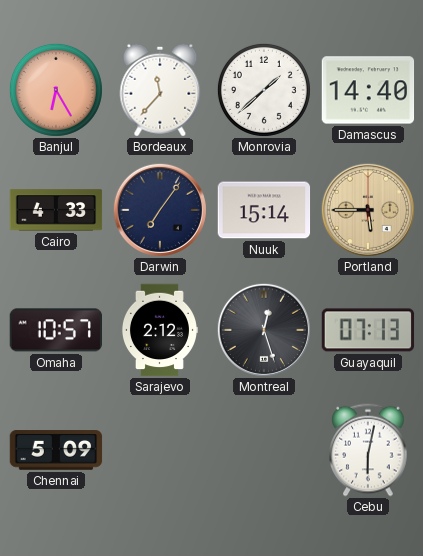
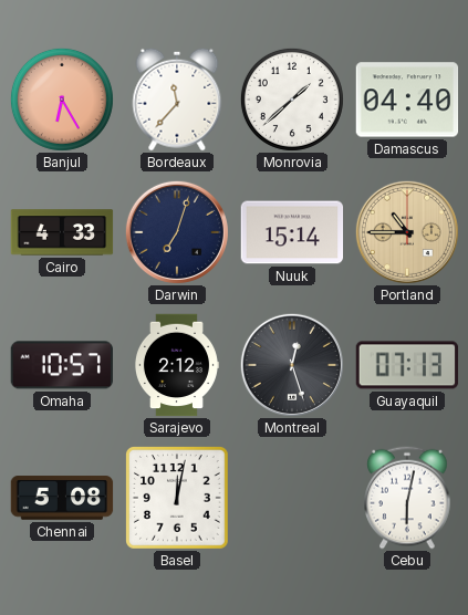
Damascus: 14:40 -> 04:40 (407, 100)
Darwin: 7:06 -> 7:03 (177, 232)
Portland: 5:45 -> 10:45 (407, 232)
Chennai: 5:09 -> 5:08 (62, 498)
Basel: none -> 12:02 (178, 499)
